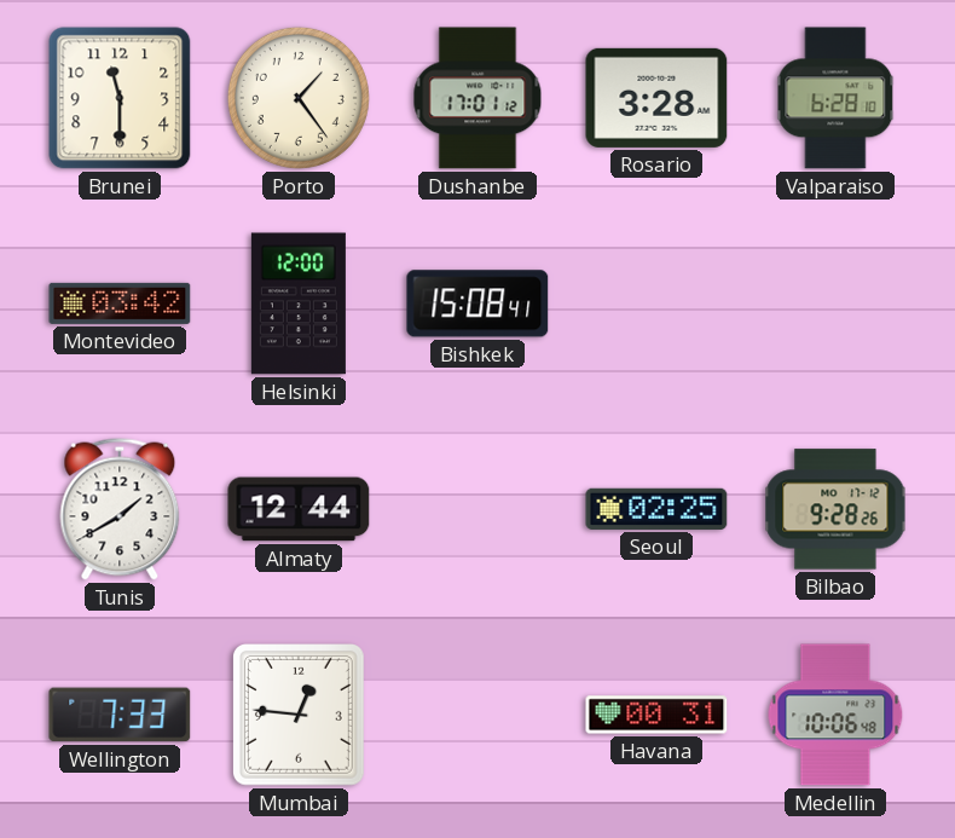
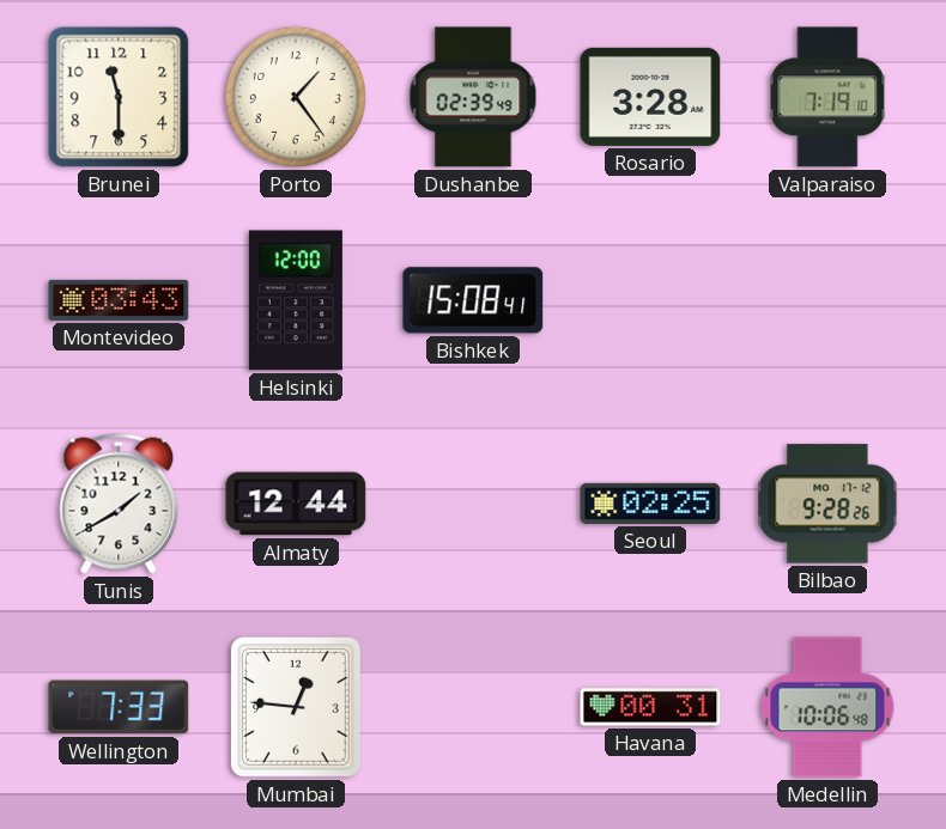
Dushanbe: 17:01 -> 02:39 (473, 97)
Valparaiso: 6:28 -> 7:19 (827, 97)
Montevideo: 03:42 -> 03:43 (119, 300)
